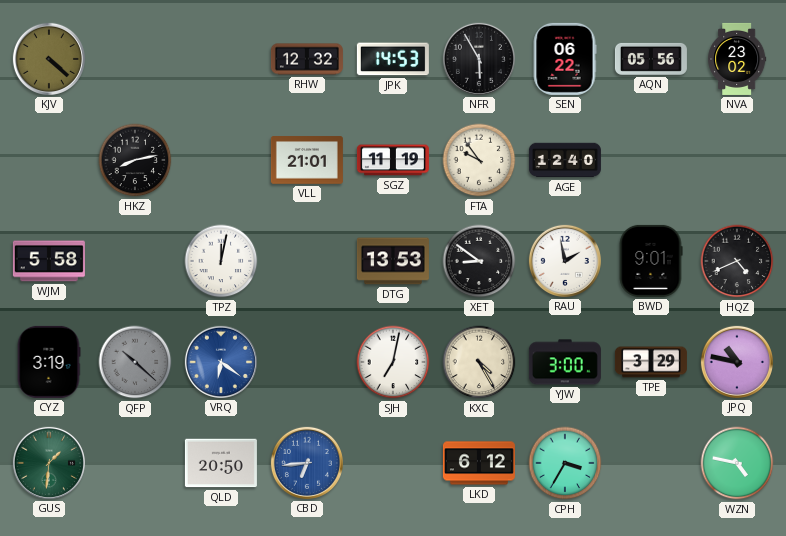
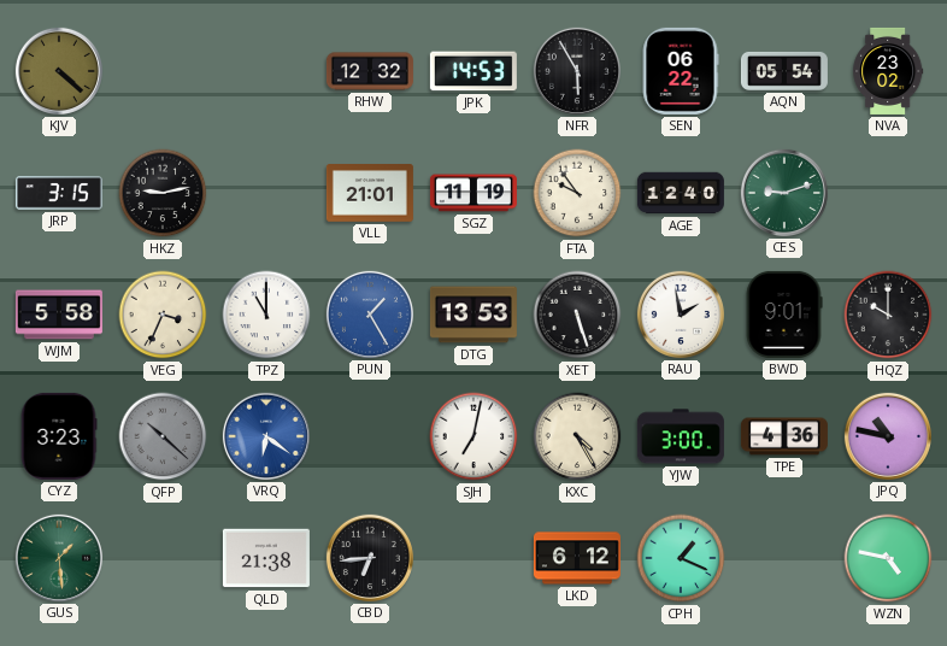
AQN: 05:56 -> 05:54 (784, 71)
JRP: none -> 3:15 (59, 193)
HKZ: 8:13 -> 9:13 (163, 193)
CES: none -> 9:12 (784, 193)
VEG: none -> 3:34 (163, 315)
TPZ: 12:02 -> 11:00 (266, 315)
PUN: none -> 1:25 (370, 315)
XET: 8:51 -> 5:27 (577, 315)
HQZ: 4:41 -> 10:00 (888, 315)
CYZ: 3:19 -> 3:23 (59, 436)
TPE: 3:29 -> 4:36 (784, 436)
GUS: 1:31 -> 1:29 (59, 558)
QLD: 20:50 -> 21:38 (266, 558)
CBD dial: blue -> black (370, 558)
CPH: 3:35 -> 1:19 (681, 558)
